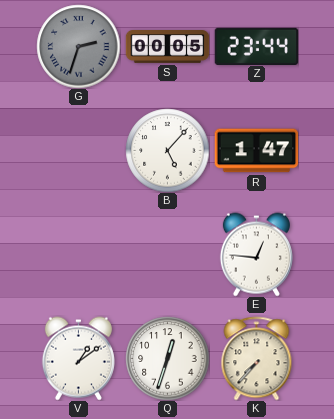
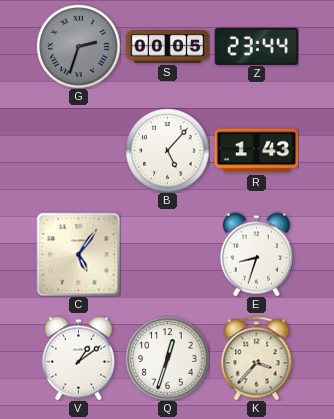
R: 1:47 -> 1:43 (256, 151)
C: none -> 5:06 (78, 254)
E: 12:46 -> 8:33 (256, 254)
K: 7:37 -> 3:37 (257, 358)
